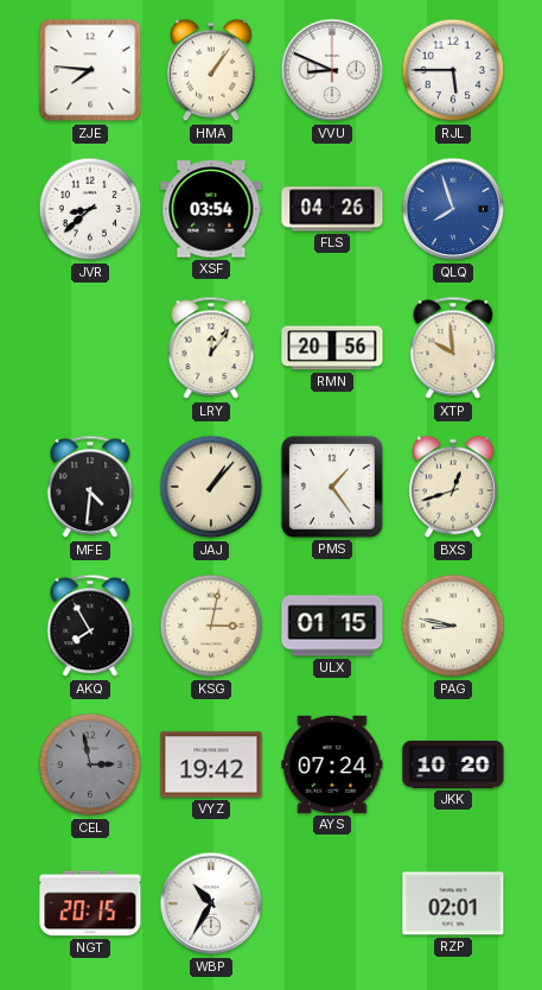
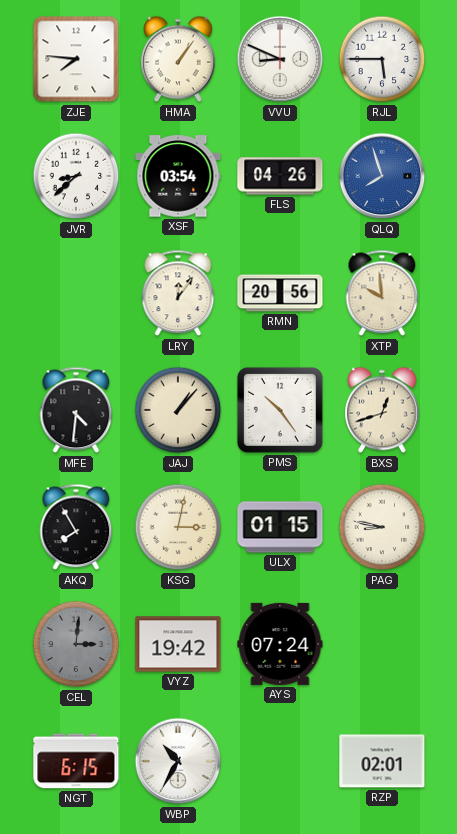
PMS: 1:24 -> 10:24 (280, 410)
CEL: 2:58 -> 3:01 (76, 644)
JKK: 10:20 -> none (453, 764)
NGT: 20:15 -> 6:15 (76, 761)
